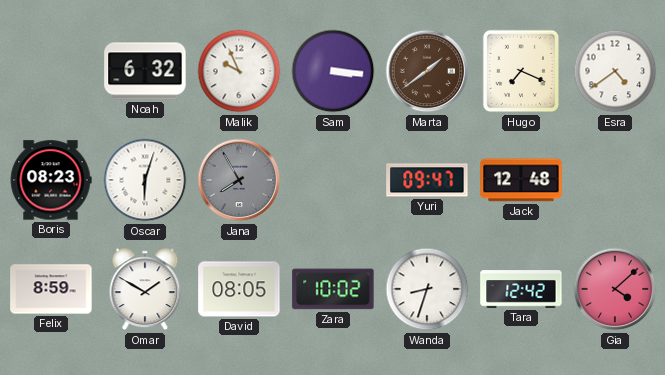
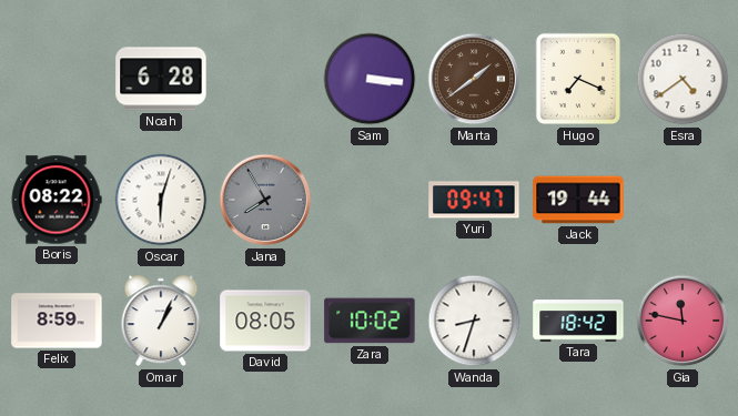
Noah: 6:32 -> 6:28 (161, 79)
Malik: 9:56 -> none (239, 71)
Boris: 08:23 -> 08:22 (57, 200)
Jack: 12:48 -> 19:44 (578, 200)
Omar: 1:50 -> 1:04 (161, 321)
Tara: 12:42 -> 18:42 (578, 321)
Gia: 4:08 -> 11:47 (683, 321)
